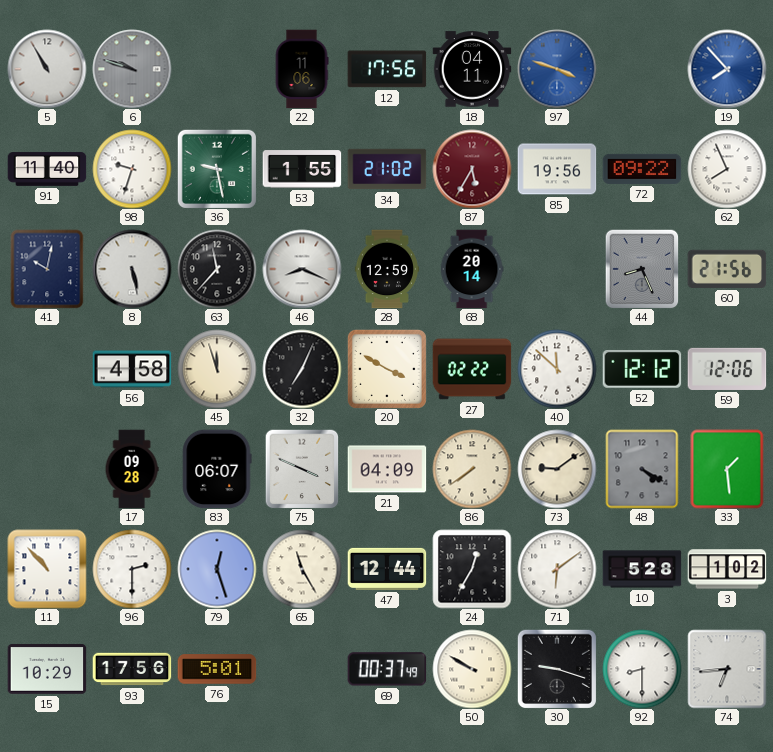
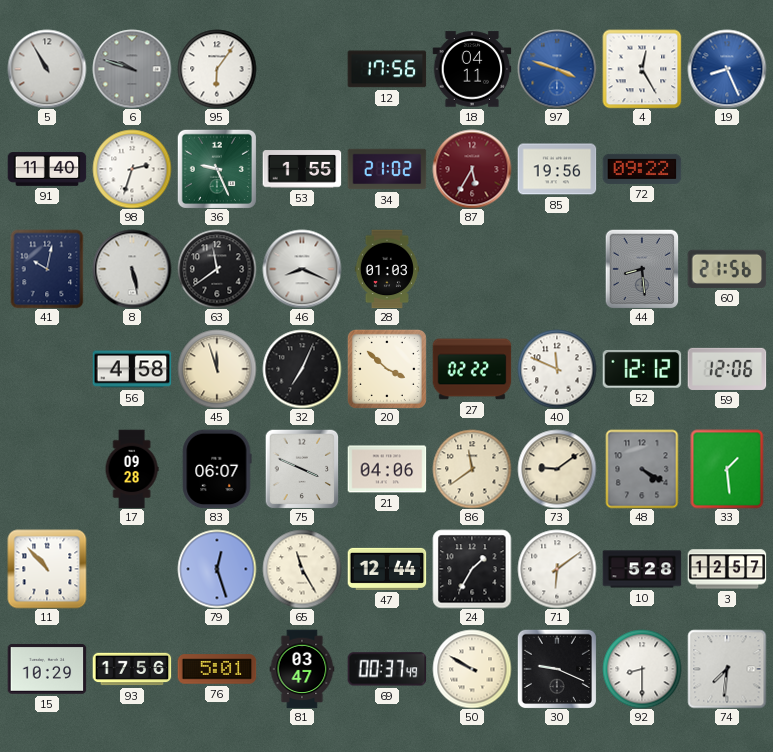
95: none -> 6:06 (217, 69)
22: 11:06 -> none (302, 69)
4: none -> 12:25 (642, 69)
19: 7:53 -> 8:26 (727, 69)
98: 9:33 -> 2:33 (132, 169)
36: 9:28 -> 9:26 (217, 169)
62: 7:56 -> none (727, 169)
63: 11:37 -> 11:39 (217, 269)
28: 12:59 -> 01:03 (386, 269)
68: 20:14 -> none (472, 269)
44: 8:26 -> 8:29 (642, 269)
20: 3:50 -> 3:52 (387, 369)
40: 11:52 -> 11:49 (557, 369)
21: 04:09 -> 04:06 (387, 469)
86: 7:39 -> 11:39 (472, 469)
96: 2:30 -> none (132, 569)
24: 12:35 -> 1:35 (472, 569)
3: 1:02 -> 12:57 (727, 569)
81: none -> 03:47 (302, 669)
30: 9:18 -> 9:19 (557, 669)
74: 6:44 -> 7:31 (727, 669)
